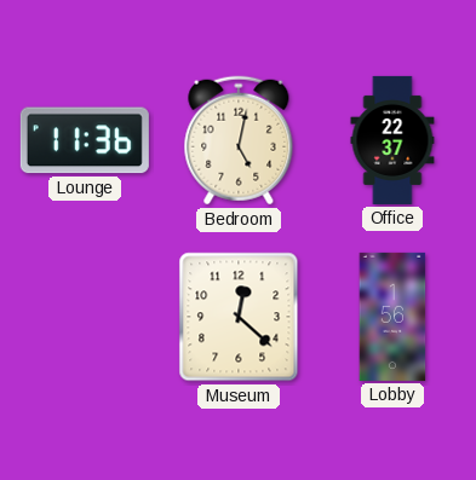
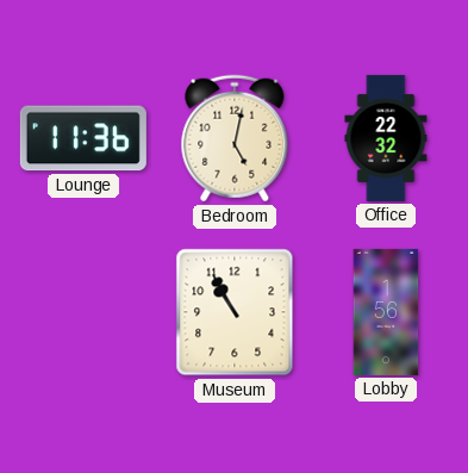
Office: 22:37 -> 22:32 (386, 138)
Museum: 12:22 -> 10:55 (235, 312)
